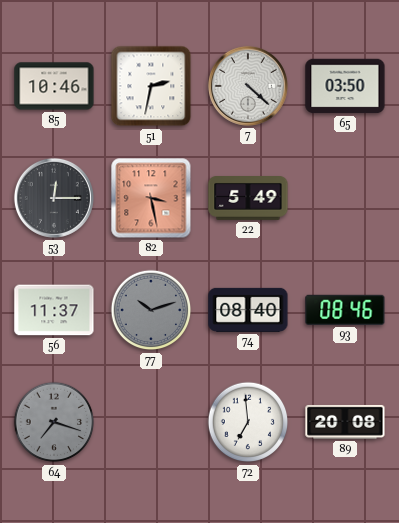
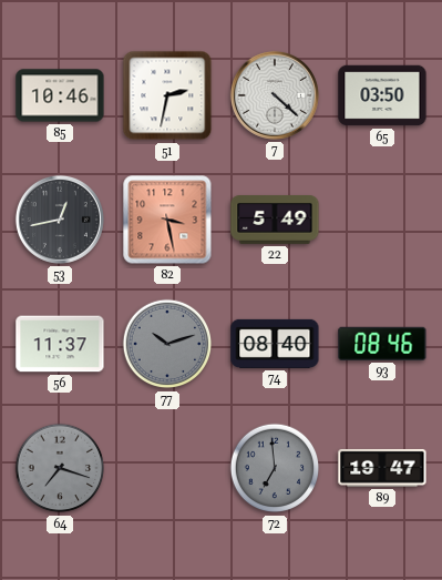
53: 12:15 -> 12:43 (60, 220)
72 dial: white -> grey (275, 468)
89: 20:08 -> 19:47 (382, 468)
